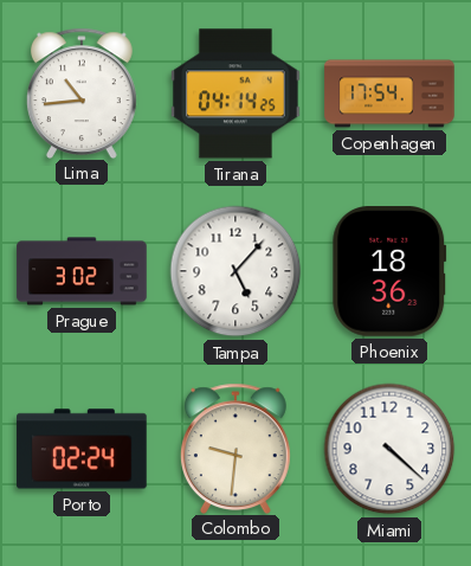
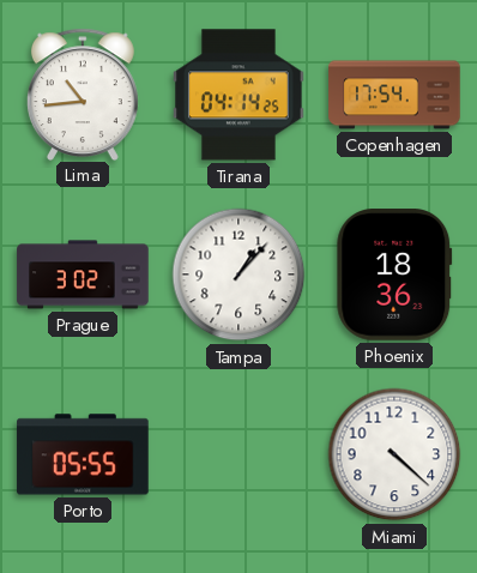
Tampa: 5:07 -> 1:07 (238, 275)
Porto: 02:24 -> 05:55 (83, 454)
Colombo: 9:31 -> none (236, 448)
